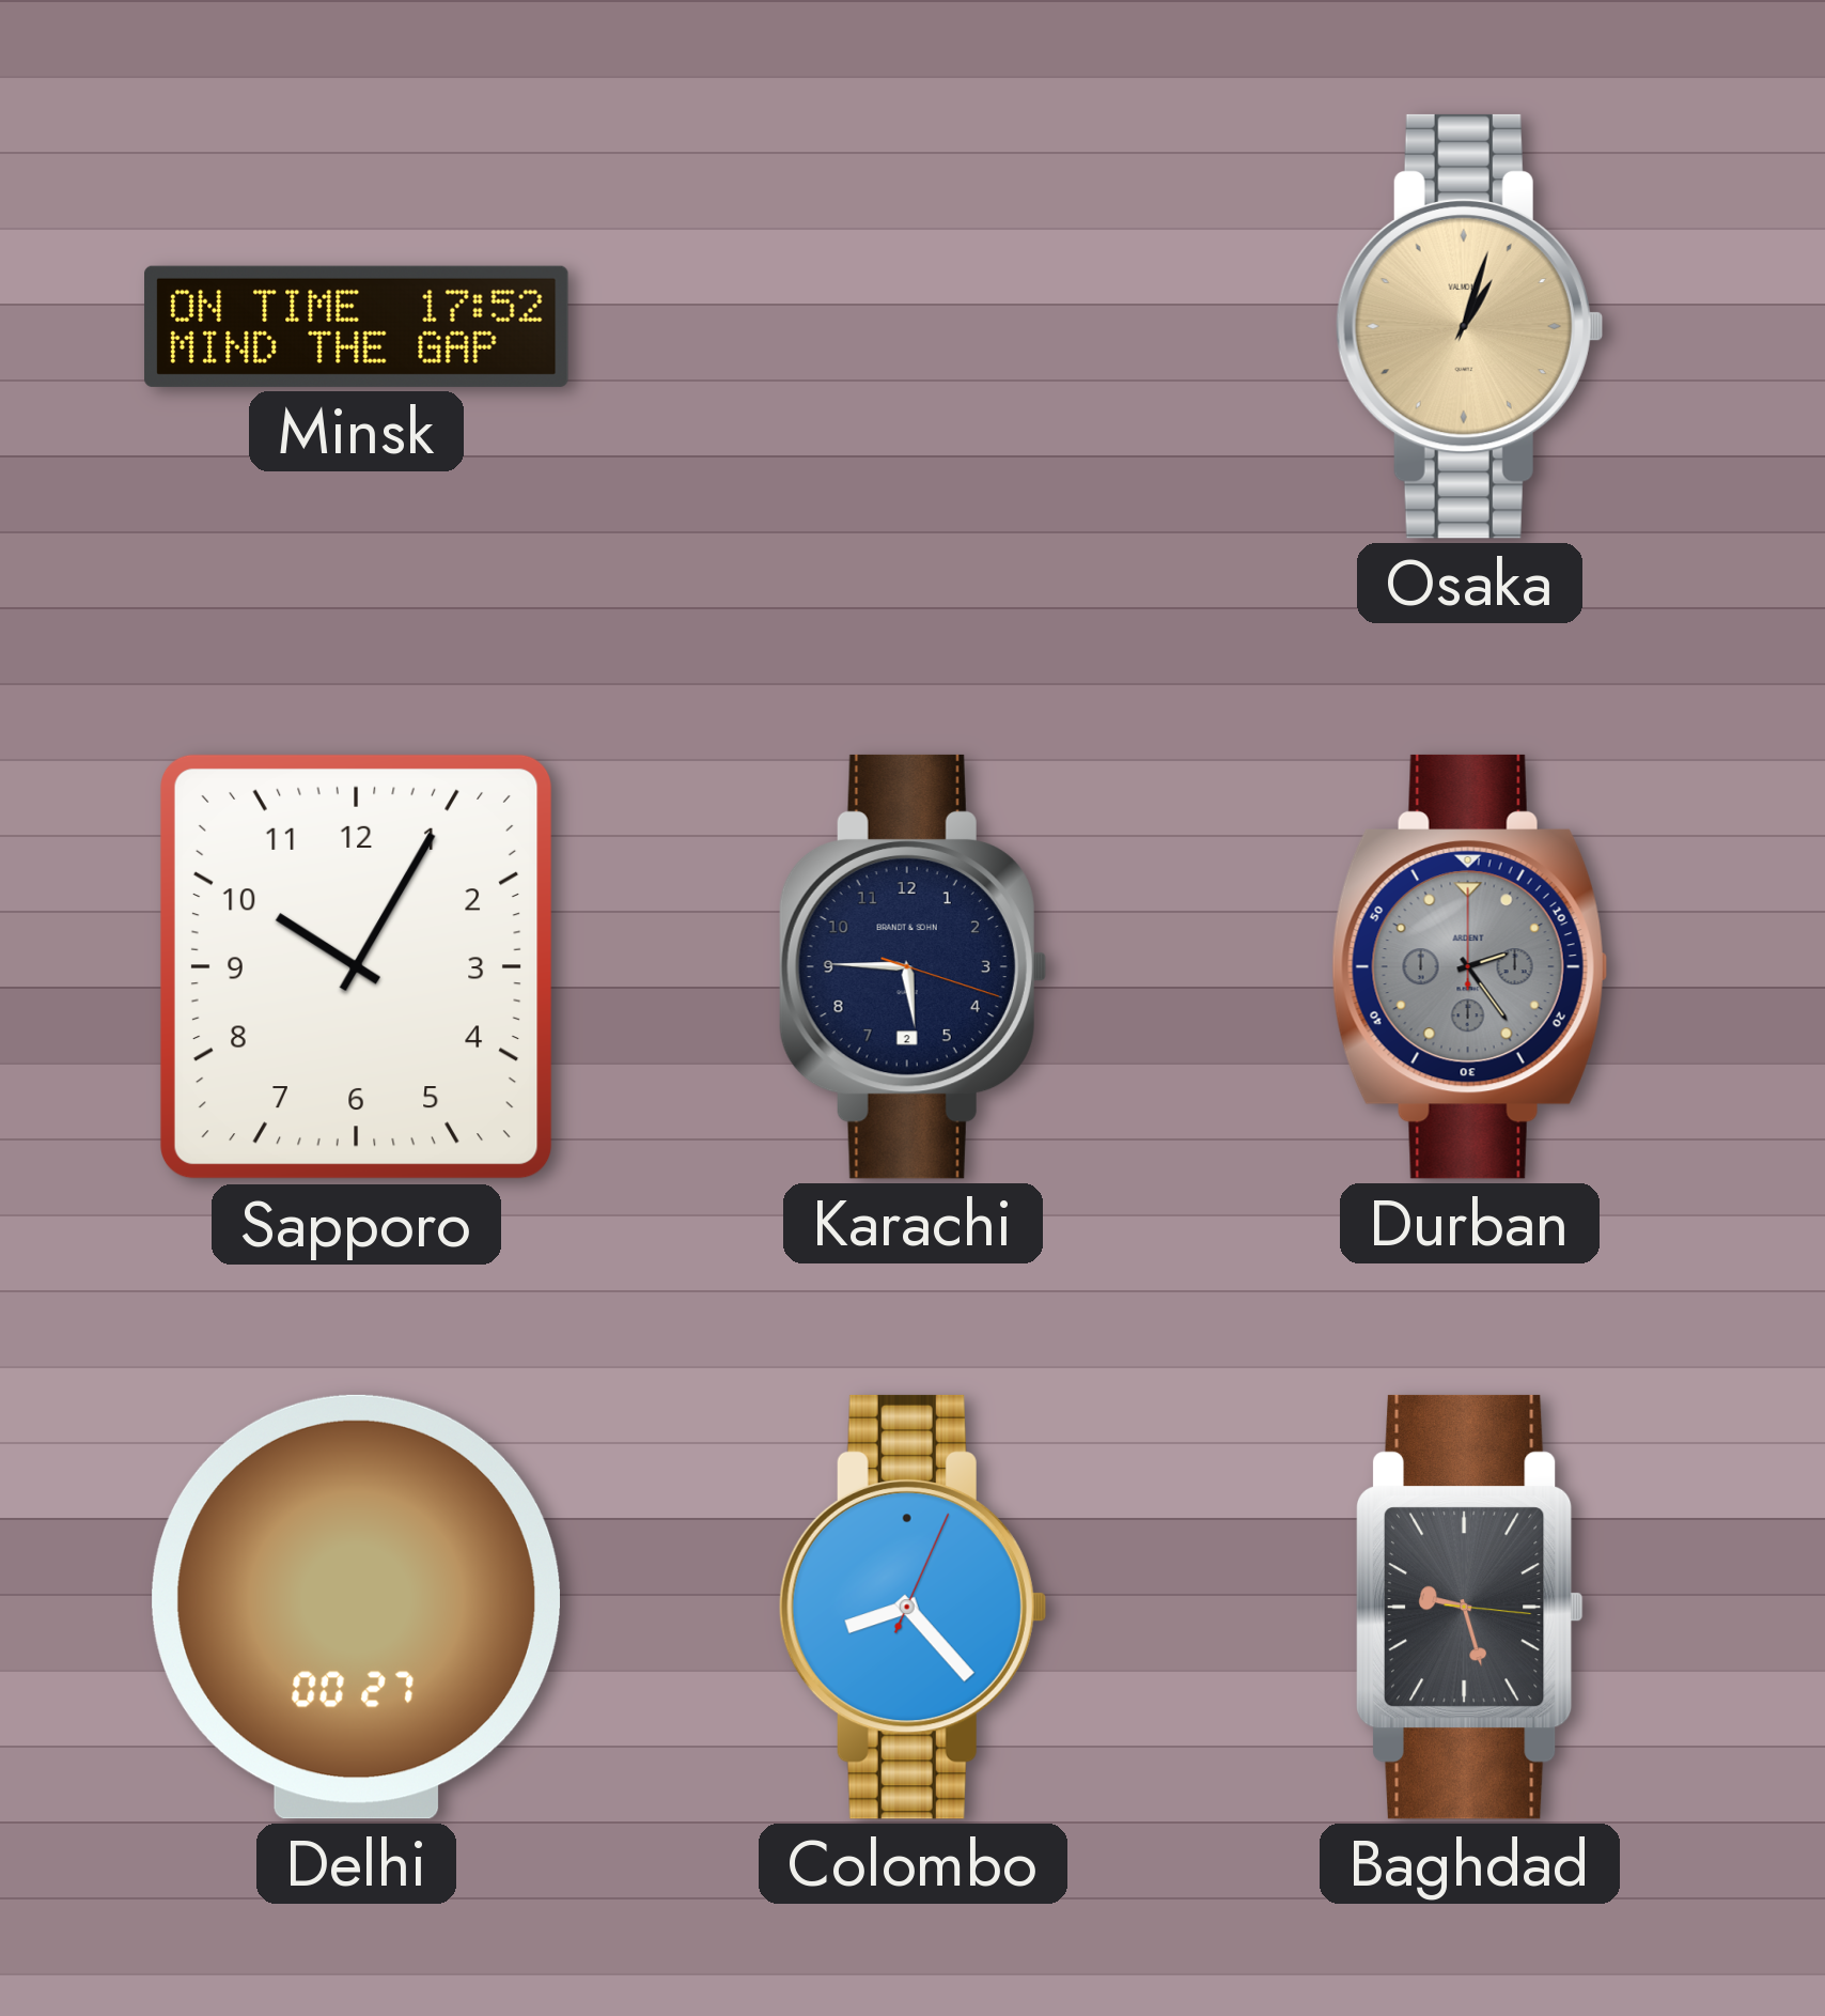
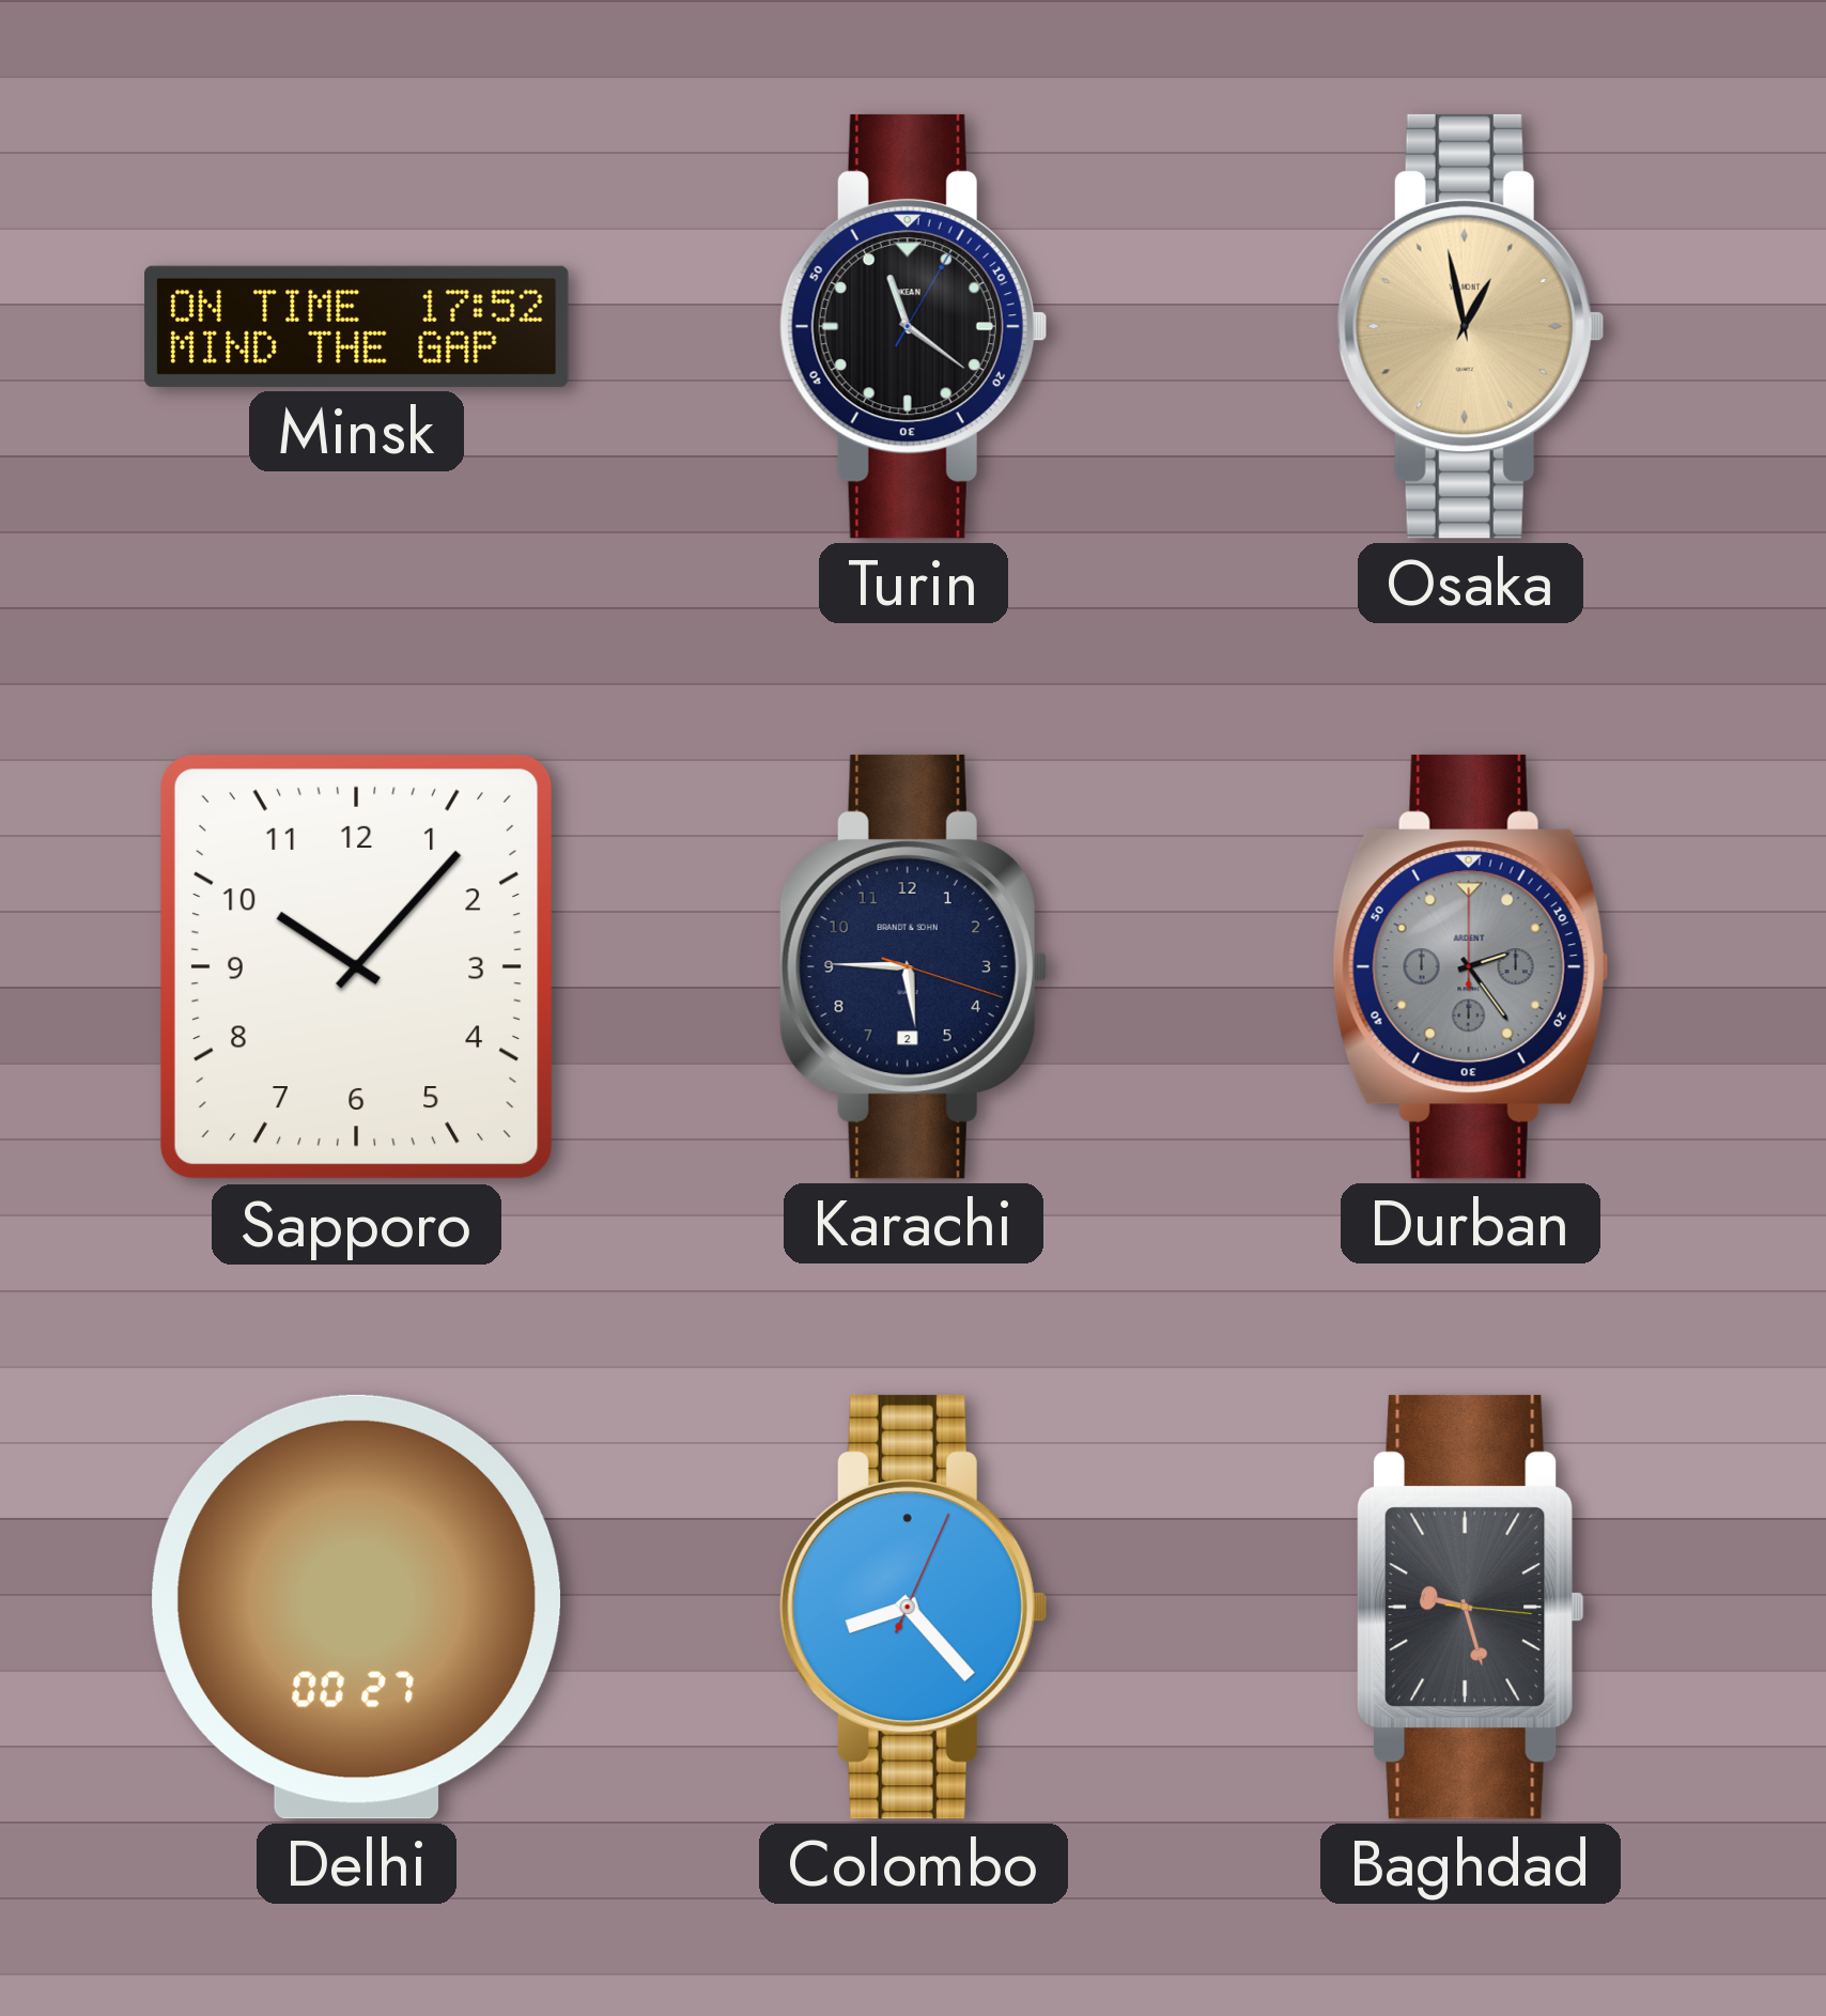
Turin: none -> 11:21 (913, 326)
Osaka: 1:03 -> 12:58 (1470, 326)
Sapporo: 10:05 -> 10:07 (356, 966)
